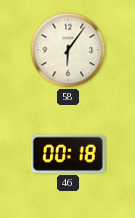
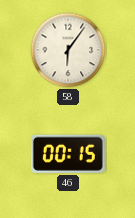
46: 00:18 -> 00:15 (68, 154)
